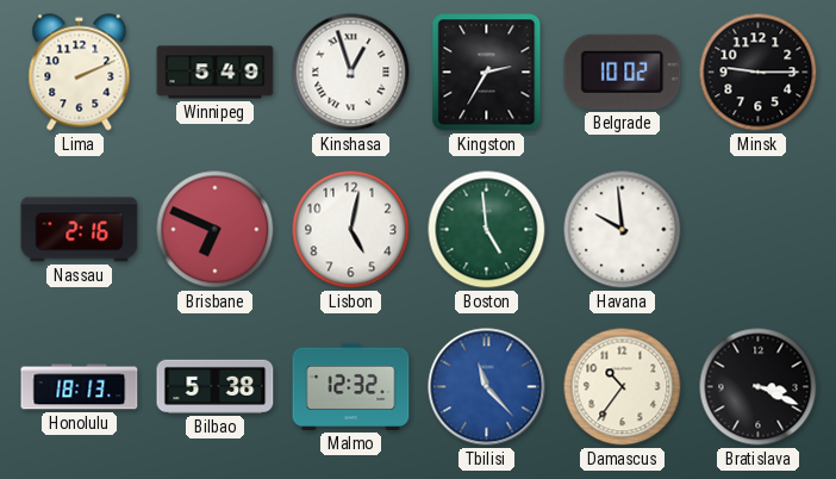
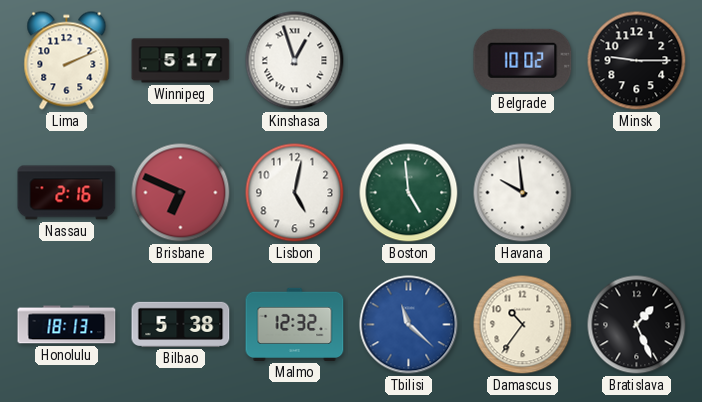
Winnipeg: 5:49 -> 5:17 (181, 61)
Kingston: 2:35 -> none (487, 73)
Tbilisi: 11:23 -> 11:22 (409, 325)
Bratislava: 3:19 -> 1:26 (637, 325)
